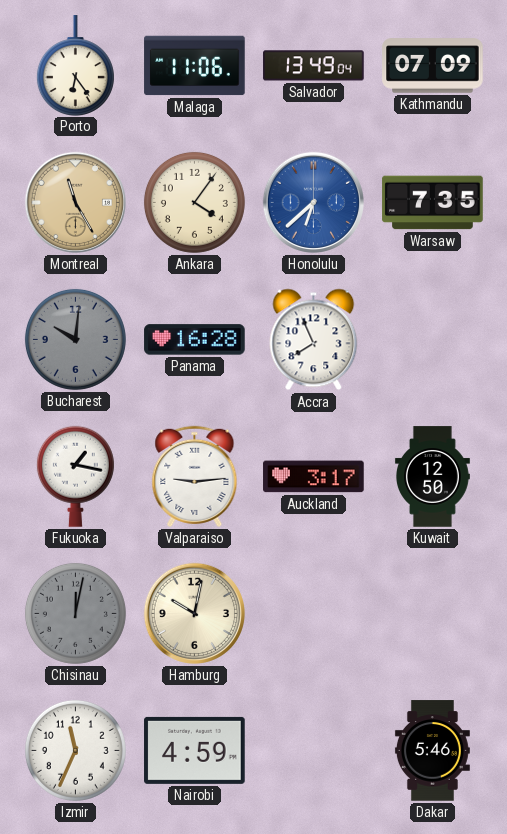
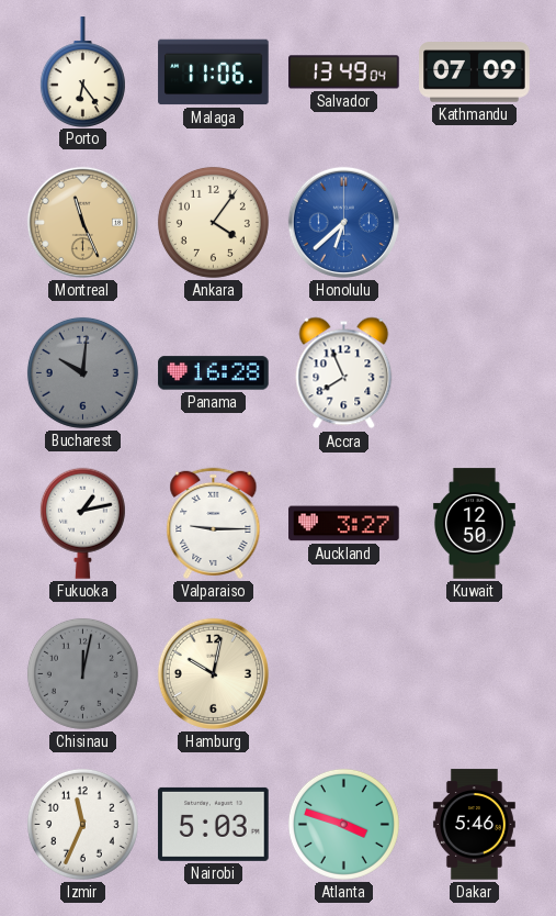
Montreal: 11:25 -> 11:26 (82, 222)
Warsaw: 7:35 -> none (433, 203)
Fukuoka: 1:17 -> 1:13 (82, 523)
Valparaiso: 9:14 -> 9:15 (214, 523)
Auckland: 3:17 -> 3:27 (344, 524)
Nairobi: 4:59 -> 5:03 (214, 824)
Atlanta: none -> 3:48 (343, 824)
